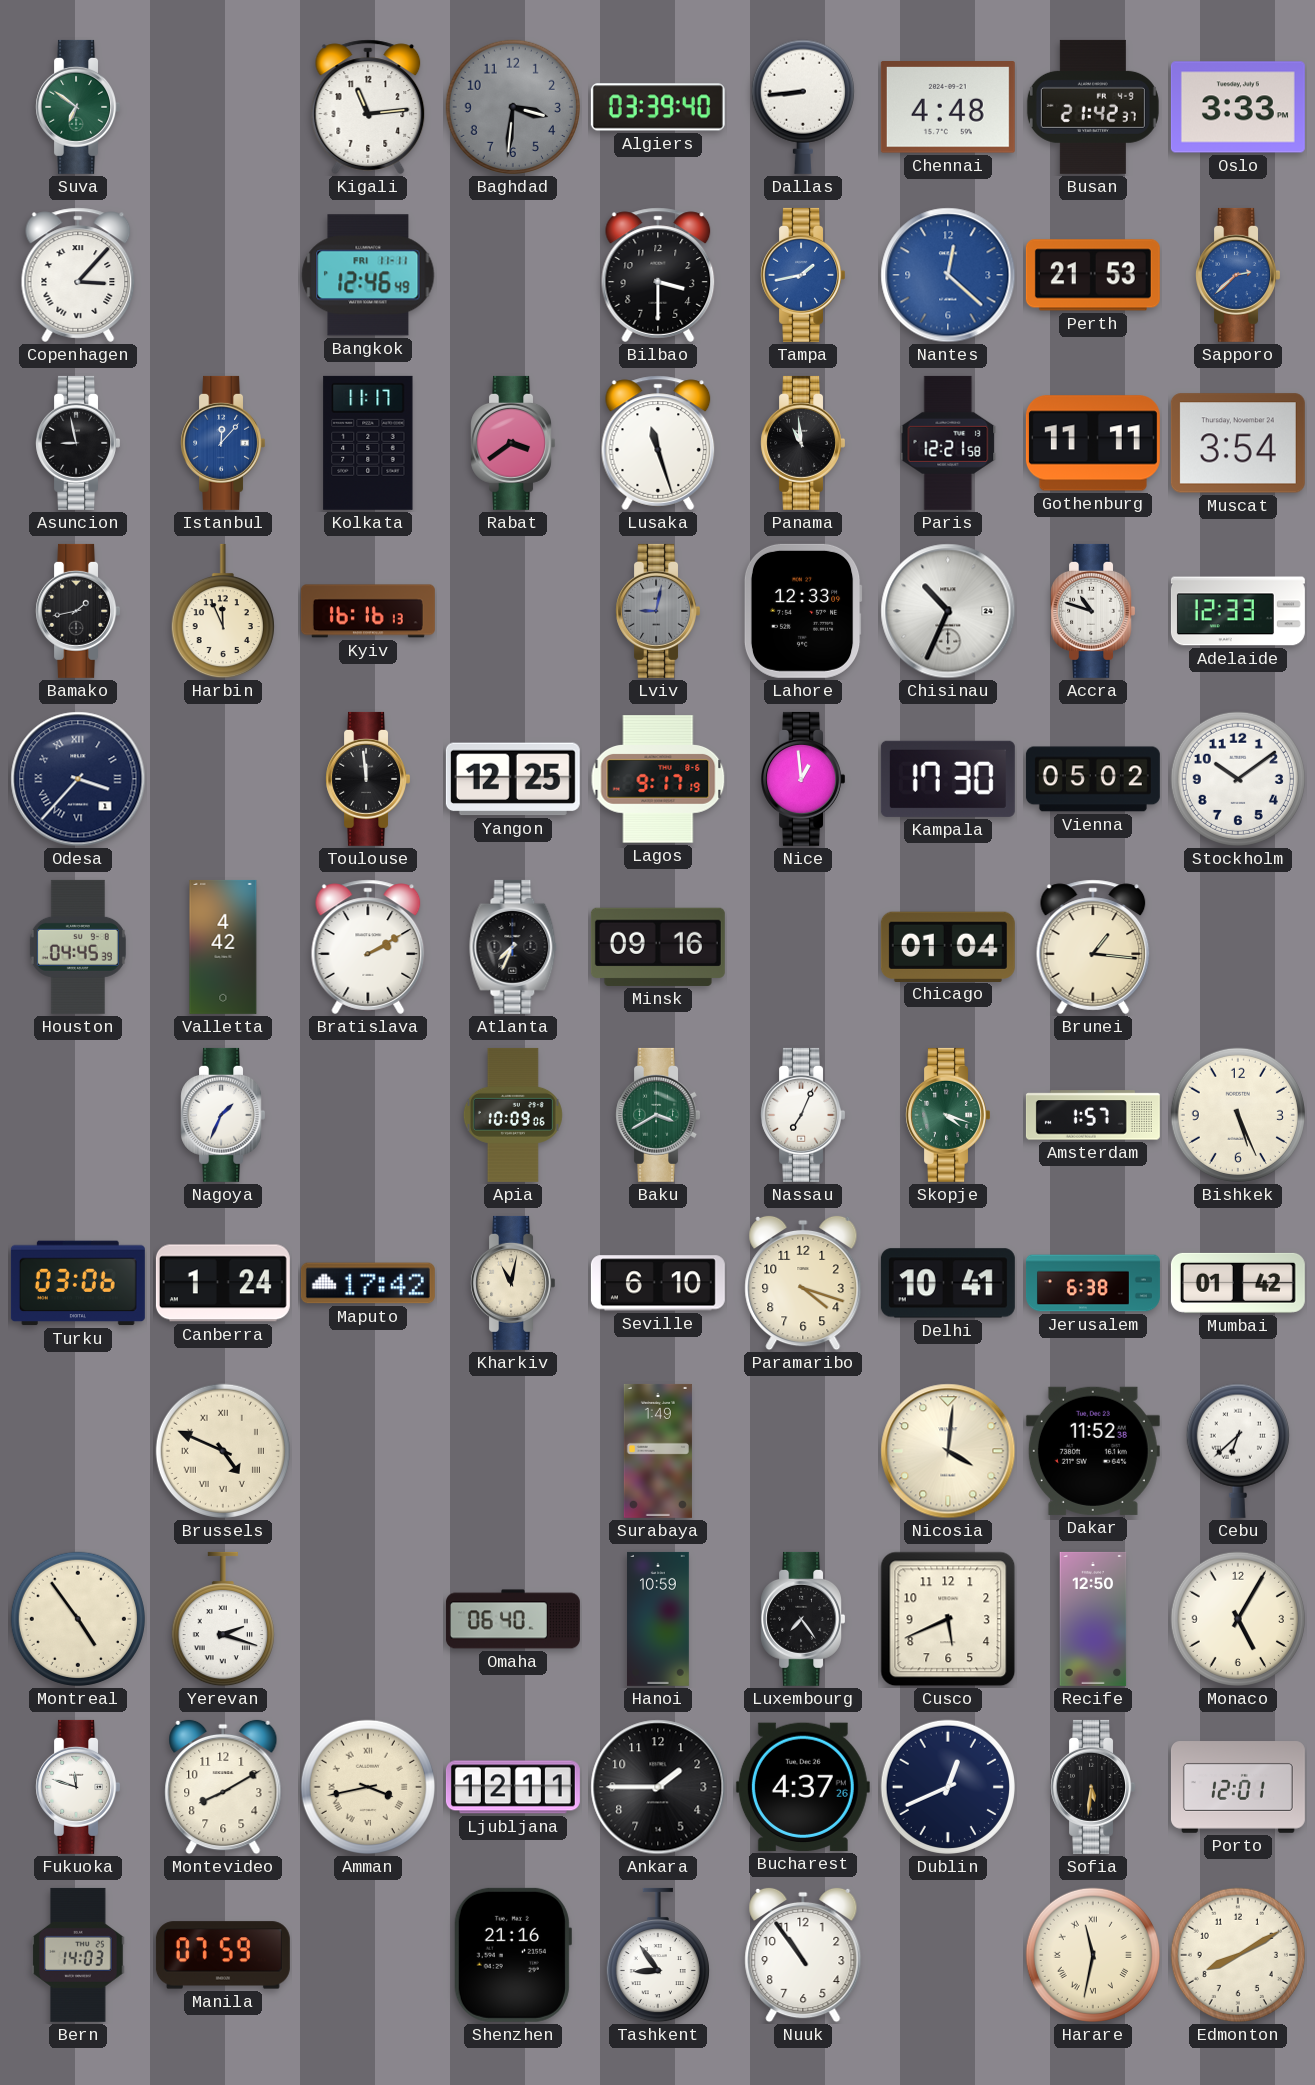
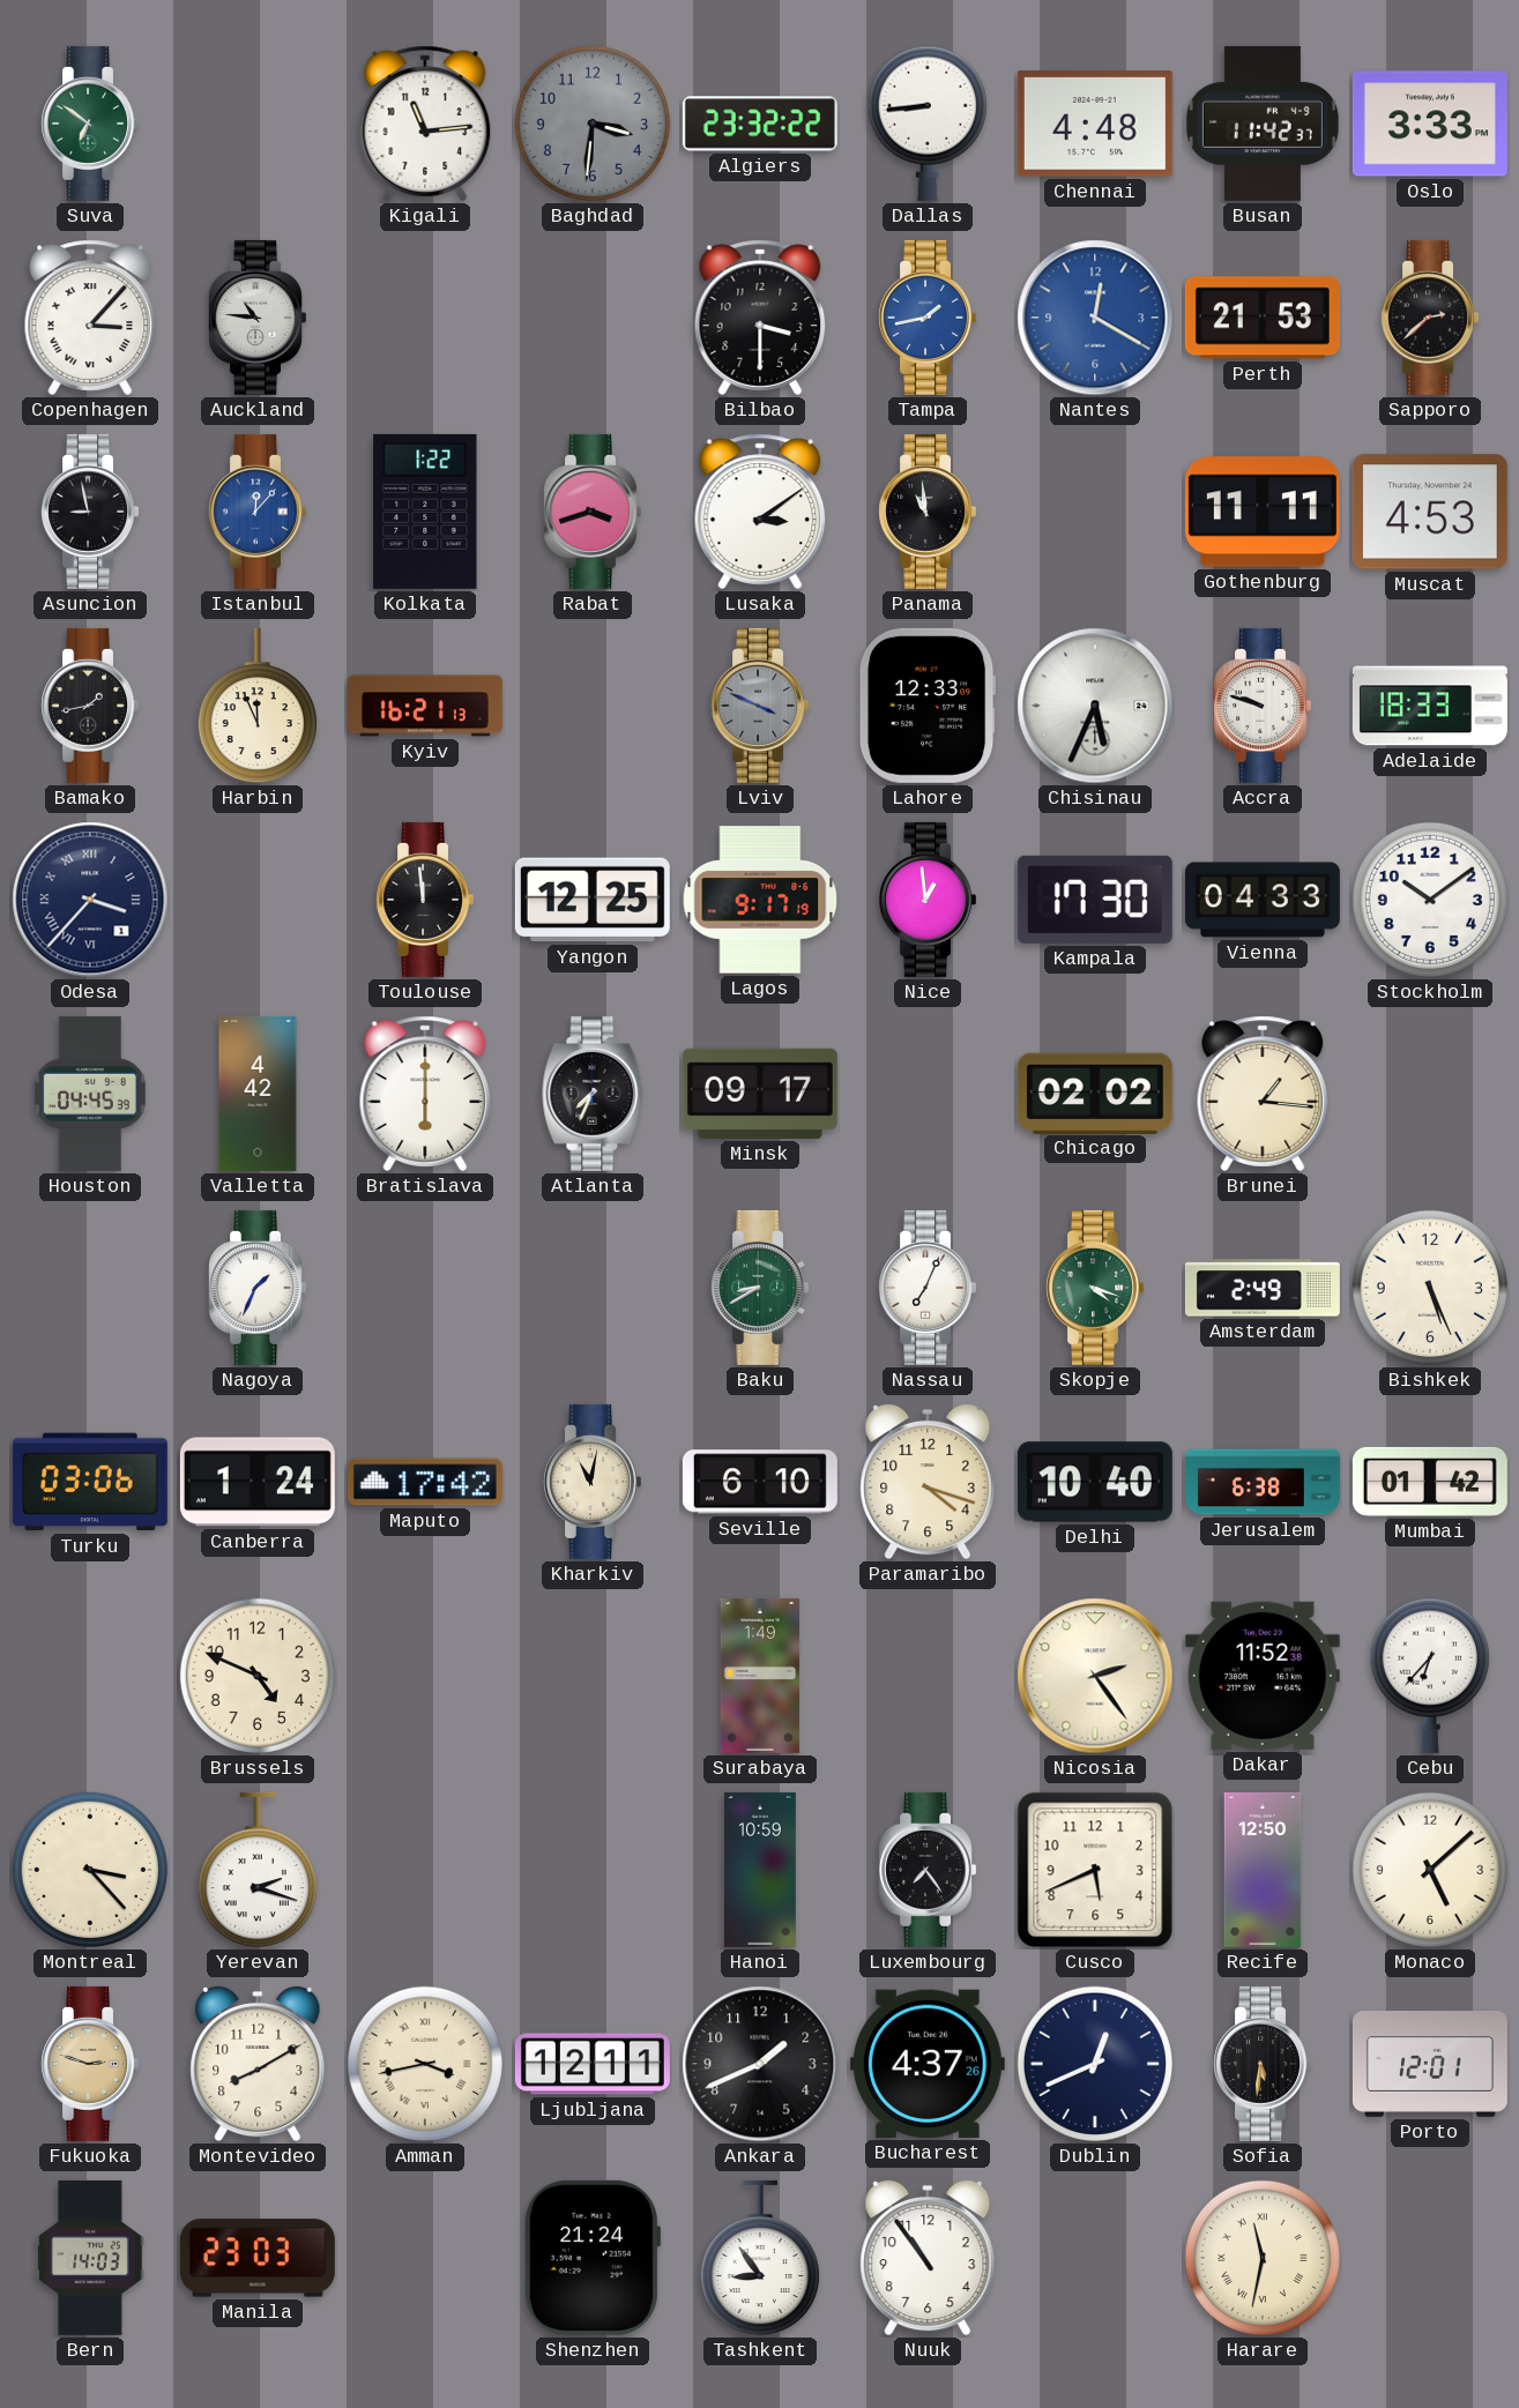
Algiers: 03:39 -> 23:32 (760, 124)
Busan: 21:42 -> 11:42 (1263, 124)
Auckland: none -> 10:46 (256, 318)
Bangkok: 12:46 -> none (368, 275)
Nantes: 12:22 -> 12:20 (1095, 318)
Sapporo dial: blue -> black (1429, 318)
Kolkata: 11:17 -> 1:22 (425, 512)
Rabat: 3:39 -> 3:42 (591, 512)
Lusaka: 11:27 -> 3:09 (760, 512)
Paris: 12:21 -> none (948, 443)
Muscat: 3:54 -> 4:53 (1430, 512)
Kyiv: 16:16 -> 16:21 (425, 706)
Lviv: 9:02 -> 3:49 (759, 706)
Chisinau: 10:34 -> 5:34 (1095, 706)
Accra: 10:48 -> 9:48 (1261, 706)
Adelaide: 12:33 -> 18:33 (1430, 706)
Vienna: 05:02 -> 04:33 (1263, 900)
Bratislava: 2:10 -> 6:00 (425, 1094)
Minsk: 09:16 -> 09:17 (760, 1094)
Chicago: 01:04 -> 02:02 (1095, 1093)
Apia: 10:09 -> none (513, 1115)
Baku: 3:40 -> 8:40 (759, 1288)
Amsterdam: 1:57 -> 2:49 (1263, 1288)
Delhi: 10:41 -> 10:40 (1095, 1482)
Brussels numerals: Roman -> Arabic (258, 1676)
Nicosia: 4:01 -> 2:24 (1095, 1676)
Cebu: 6:38 -> 6:37 (1430, 1676)
Montreal: 4:54 -> 3:23 (90, 1870)
Omaha: 06:40 -> none (513, 1619)
Monaco: 5:05 -> 5:08 (1430, 1870)
Fukuoka: 11:48 -> 2:48 (89, 2064)
Fukuoka dial: white -> champagne (89, 2064)
Ankara: 1:45 -> 1:41 (760, 2064)
Manila: 07:59 -> 23:03 (258, 2258)
Shenzhen: 21:16 -> 21:24 (591, 2258)
Edmonton: 8:10 -> none (1238, 1955)
